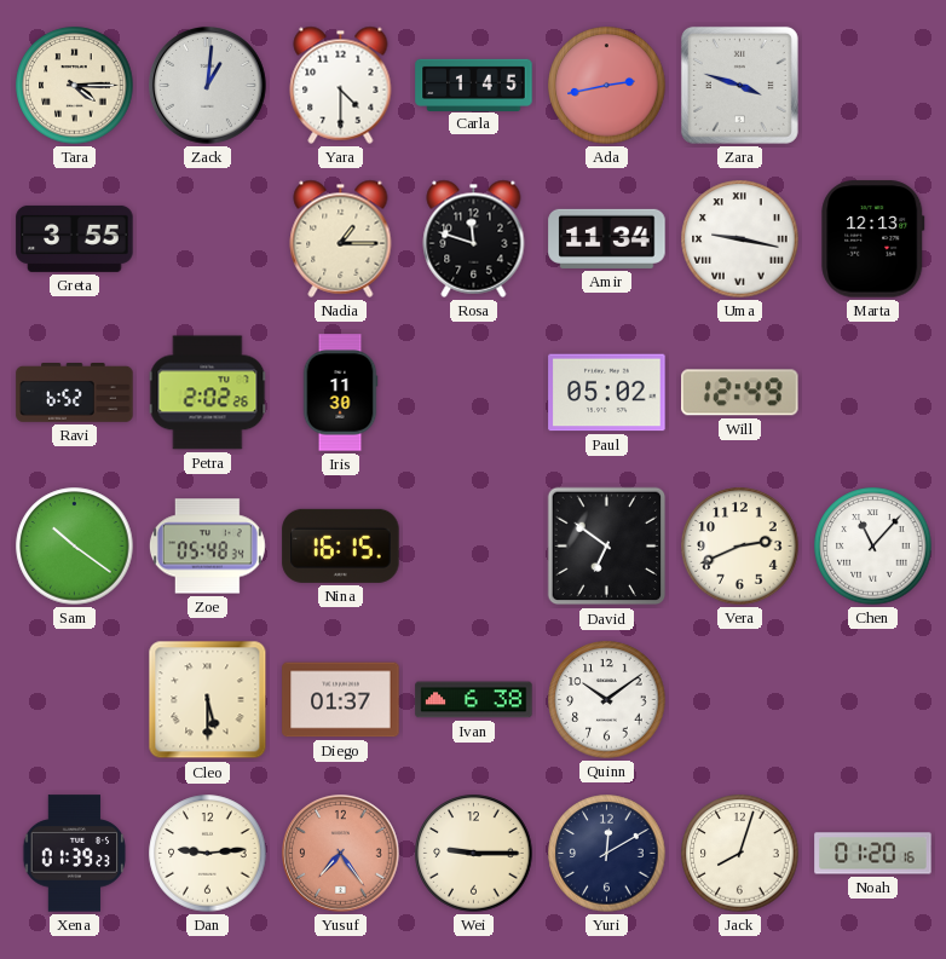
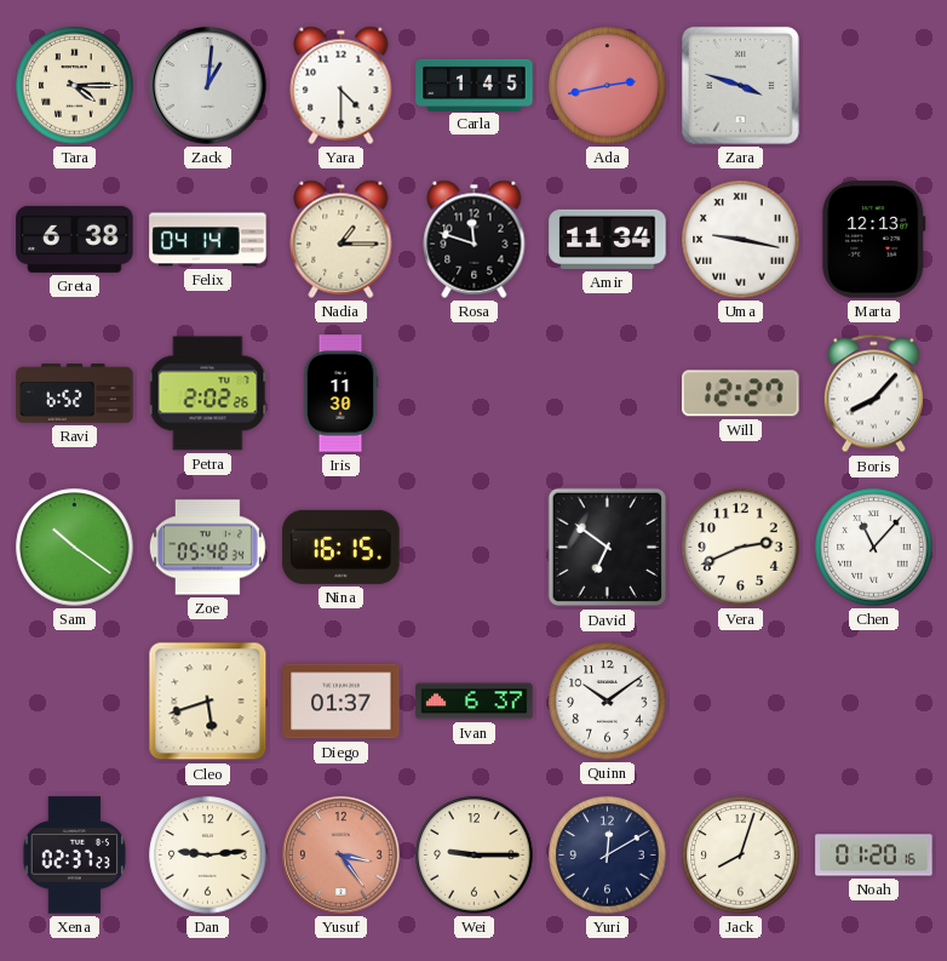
Greta: 3:55 -> 6:38 (75, 239)
Felix: none -> 04:14 (208, 240)
Paul: 05:02 -> none (607, 393)
Will: 12:49 -> 12:27 (741, 394)
Boris: none -> 8:07 (873, 394)
Cleo: 5:30 -> 5:42 (208, 702)
Ivan: 6:38 -> 6:37 (475, 702)
Xena: 01:39 -> 02:37 (75, 856)
Yusuf: 7:24 -> 3:24 (342, 856)
